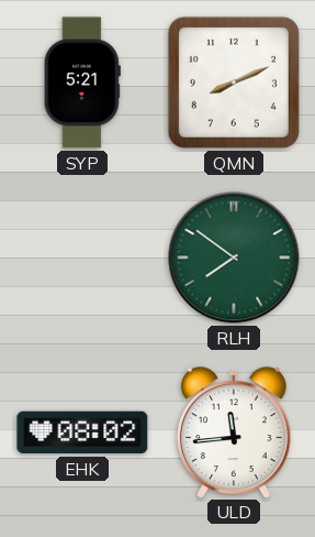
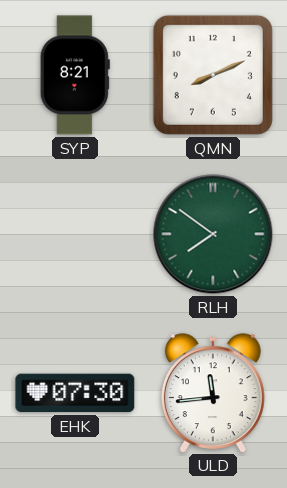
SYP: 5:21 -> 8:21 (75, 75)
EHK: 08:02 -> 07:30 (75, 393)
